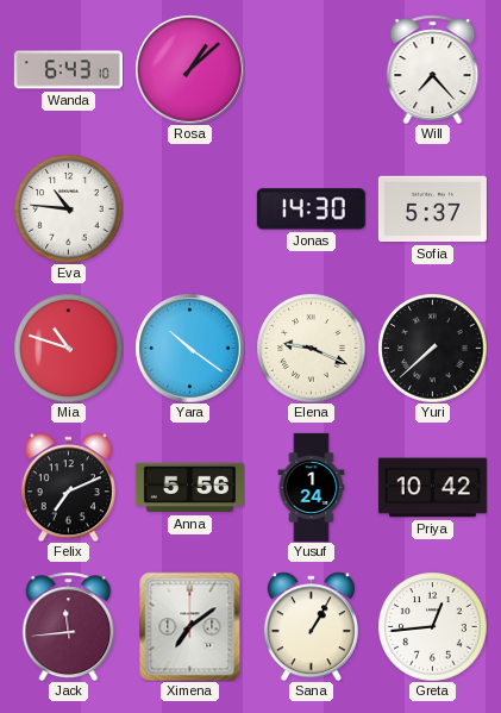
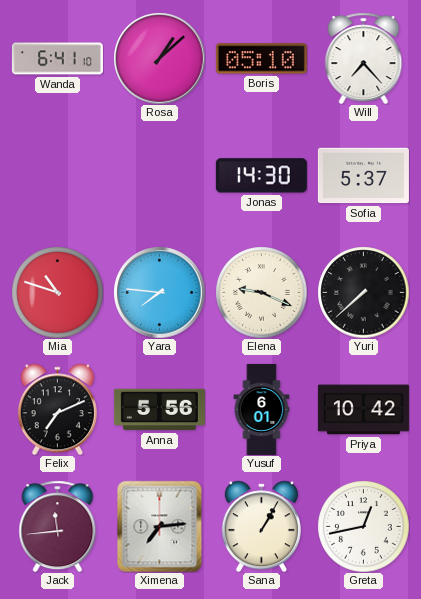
Wanda: 6:43 -> 6:41 (57, 59)
Boris: none -> 05:10 (261, 59)
Eva: 10:46 -> none (68, 208)
Yara: 10:21 -> 7:46 (159, 292)
Yusuf: 1:24 -> 6:01 (262, 409)
Ximena: 7:09 -> 7:14 (160, 526)
Greta: 12:44 -> 12:43 (363, 526)
